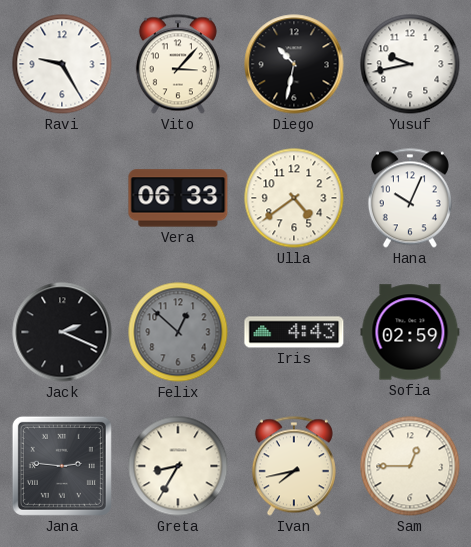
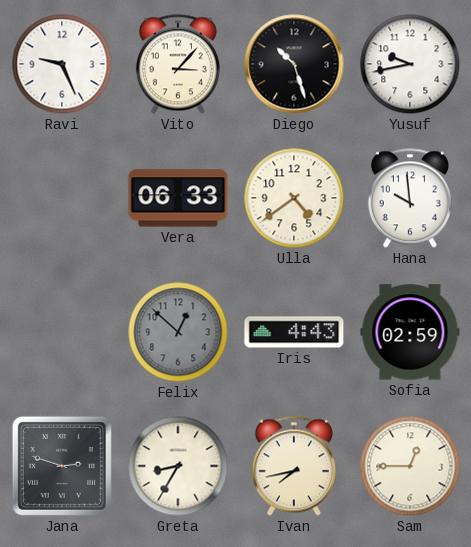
Ravi: 9:25 -> 9:26 (62, 64)
Diego: 10:32 -> 10:27 (294, 64)
Hana: 10:04 -> 9:59 (410, 198)
Jack: 2:19 -> none (62, 332)
Jana: 2:46 -> 2:48 (62, 466)
